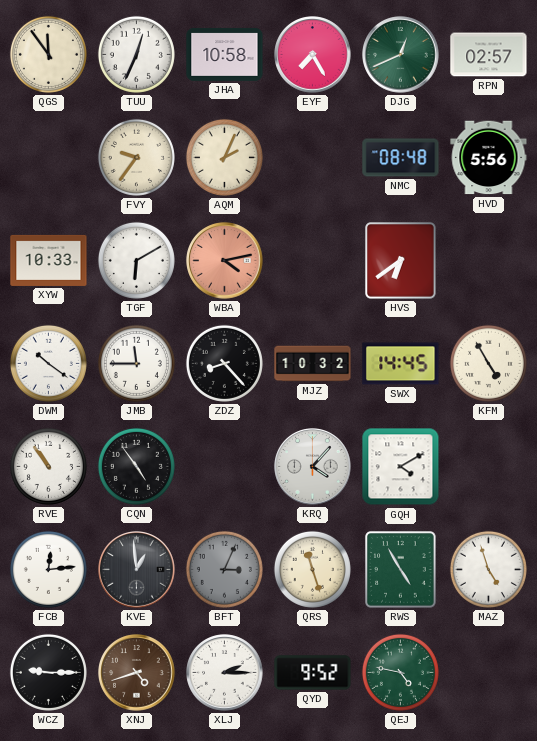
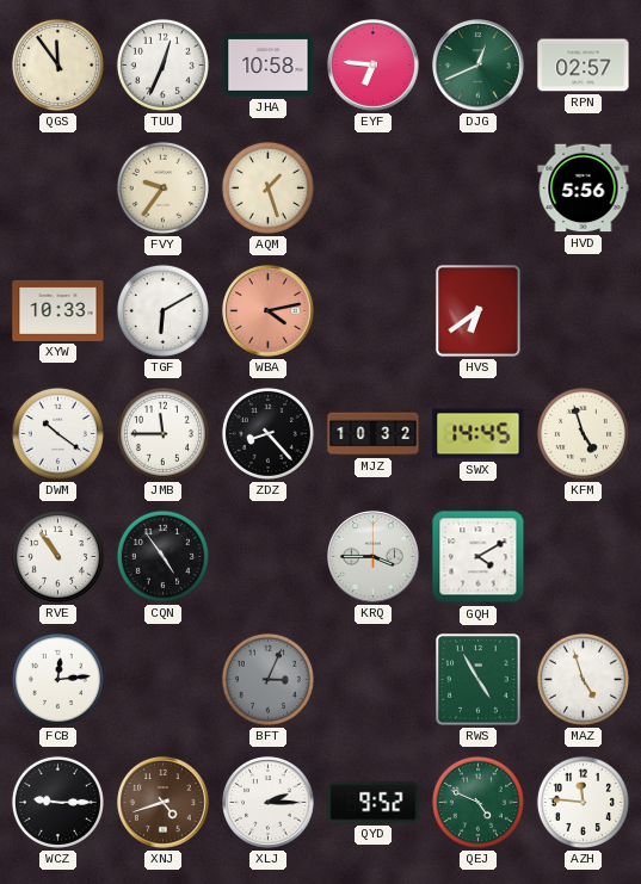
EYF: 7:25 -> 6:46 (374, 66)
AQM: 2:04 -> 1:27 (267, 187)
NMC: 08:48 -> none (401, 158)
KFM: 4:55 -> 4:57 (583, 433)
KRQ: 4:07 -> 3:45 (374, 557)
KVE: 12:59 -> none (137, 570)
QRS: 11:27 -> none (312, 569)
QEJ: 4:47 -> 4:49 (477, 802)
AZH: none -> 11:46 (583, 802)
